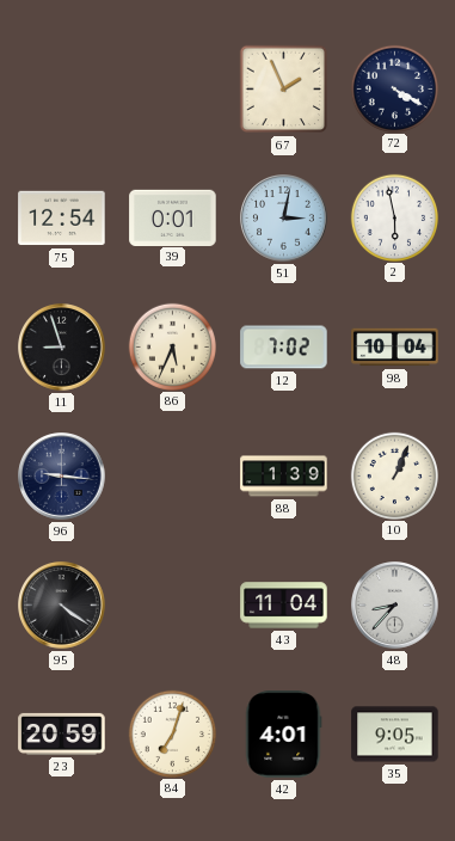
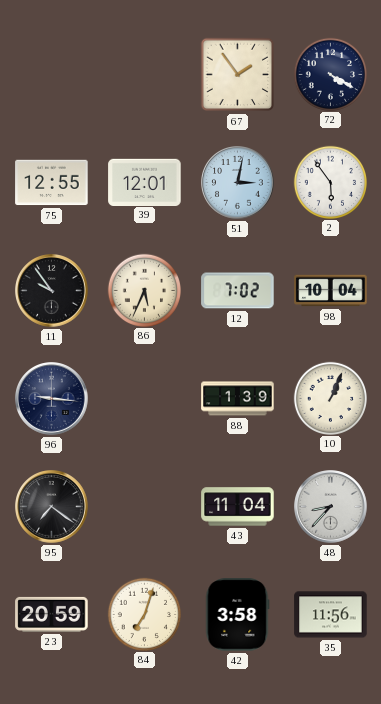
67: 1:56 -> 1:54 (238, 75)
75: 12:54 -> 12:55 (52, 183)
39: 0:01 -> 12:01 (145, 182)
2: 5:58 -> 5:54 (330, 182)
11: 8:57 -> 9:54 (52, 291)
95: 4:21 -> 7:21 (52, 507)
42: 4:01 -> 3:58 (237, 615)
35: 9:05 -> 11:56 (331, 615)
